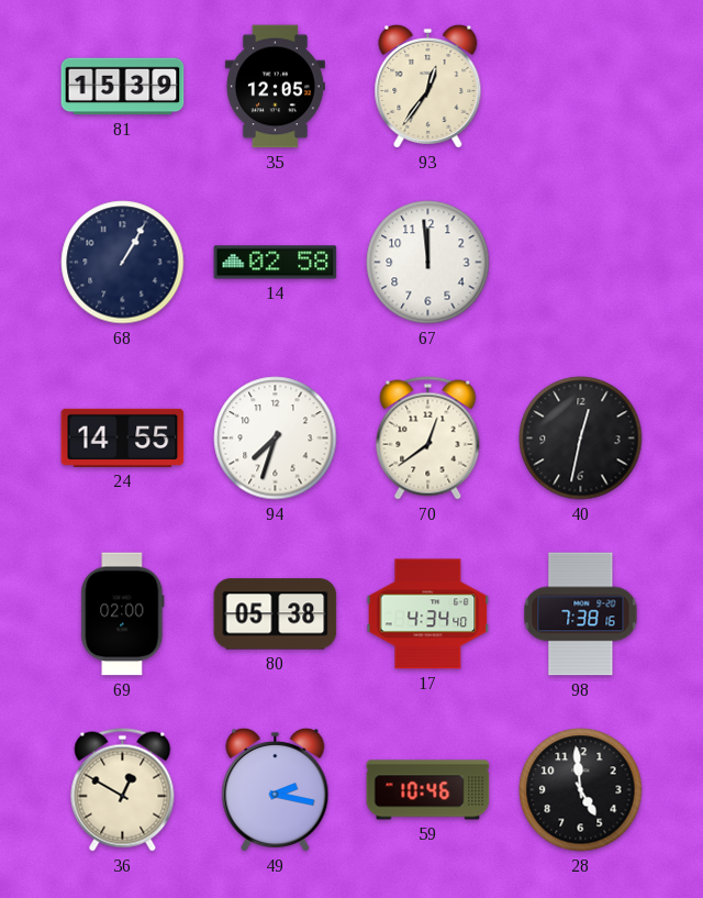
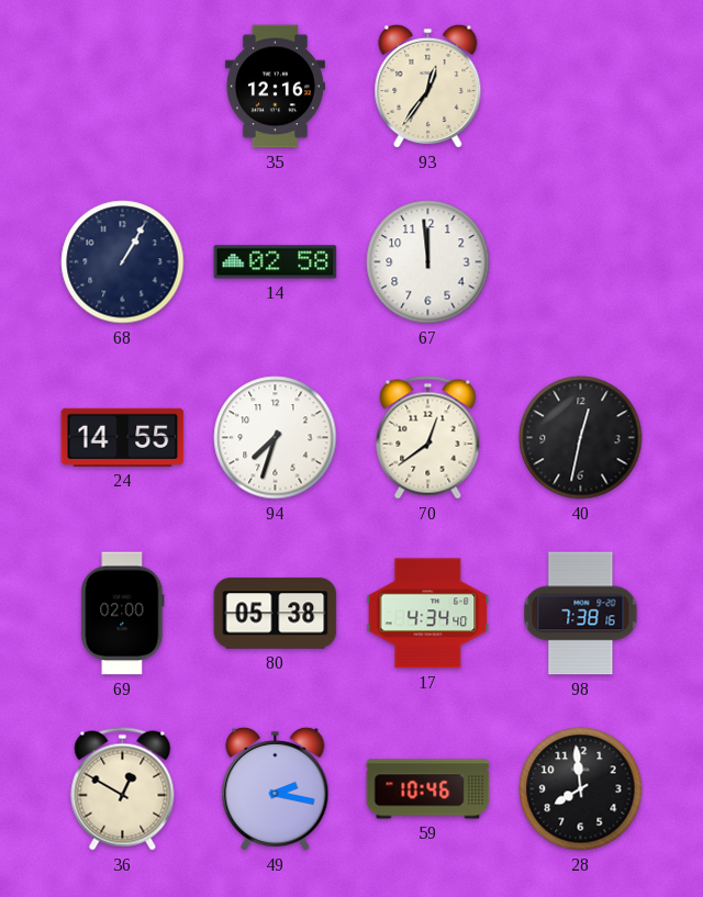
81: 15:39 -> none (123, 87)
35: 12:05 -> 12:16 (275, 87)
28: 4:59 -> 7:59 (581, 789)
